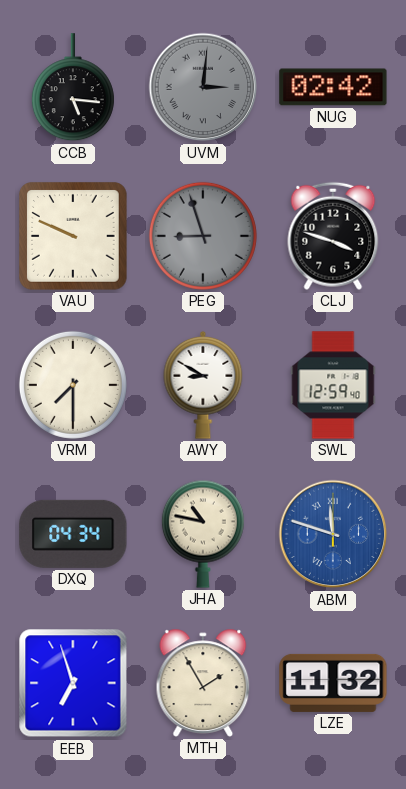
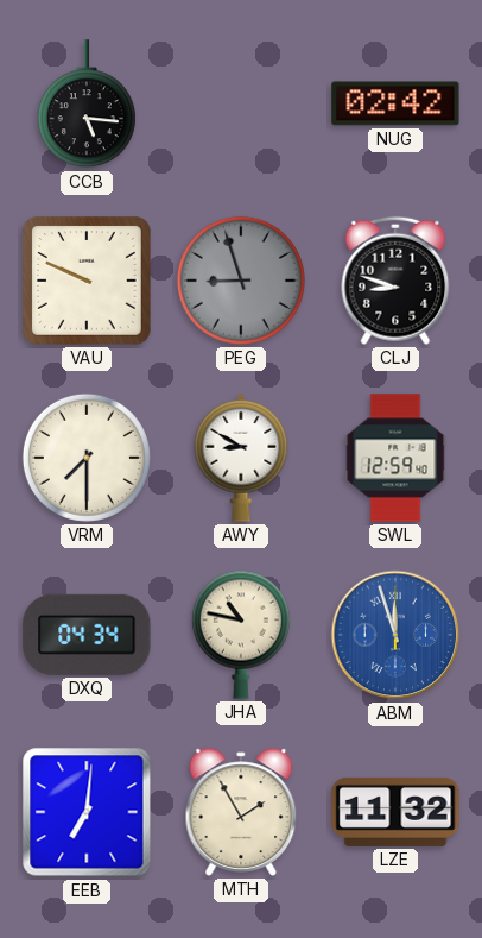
UVM: 3:01 -> none (203, 87)
CLJ: 3:48 -> 8:48 (395, 281)
ABM: 11:48 -> 11:57 (395, 635)
EEB: 6:57 -> 7:01 (87, 812)
